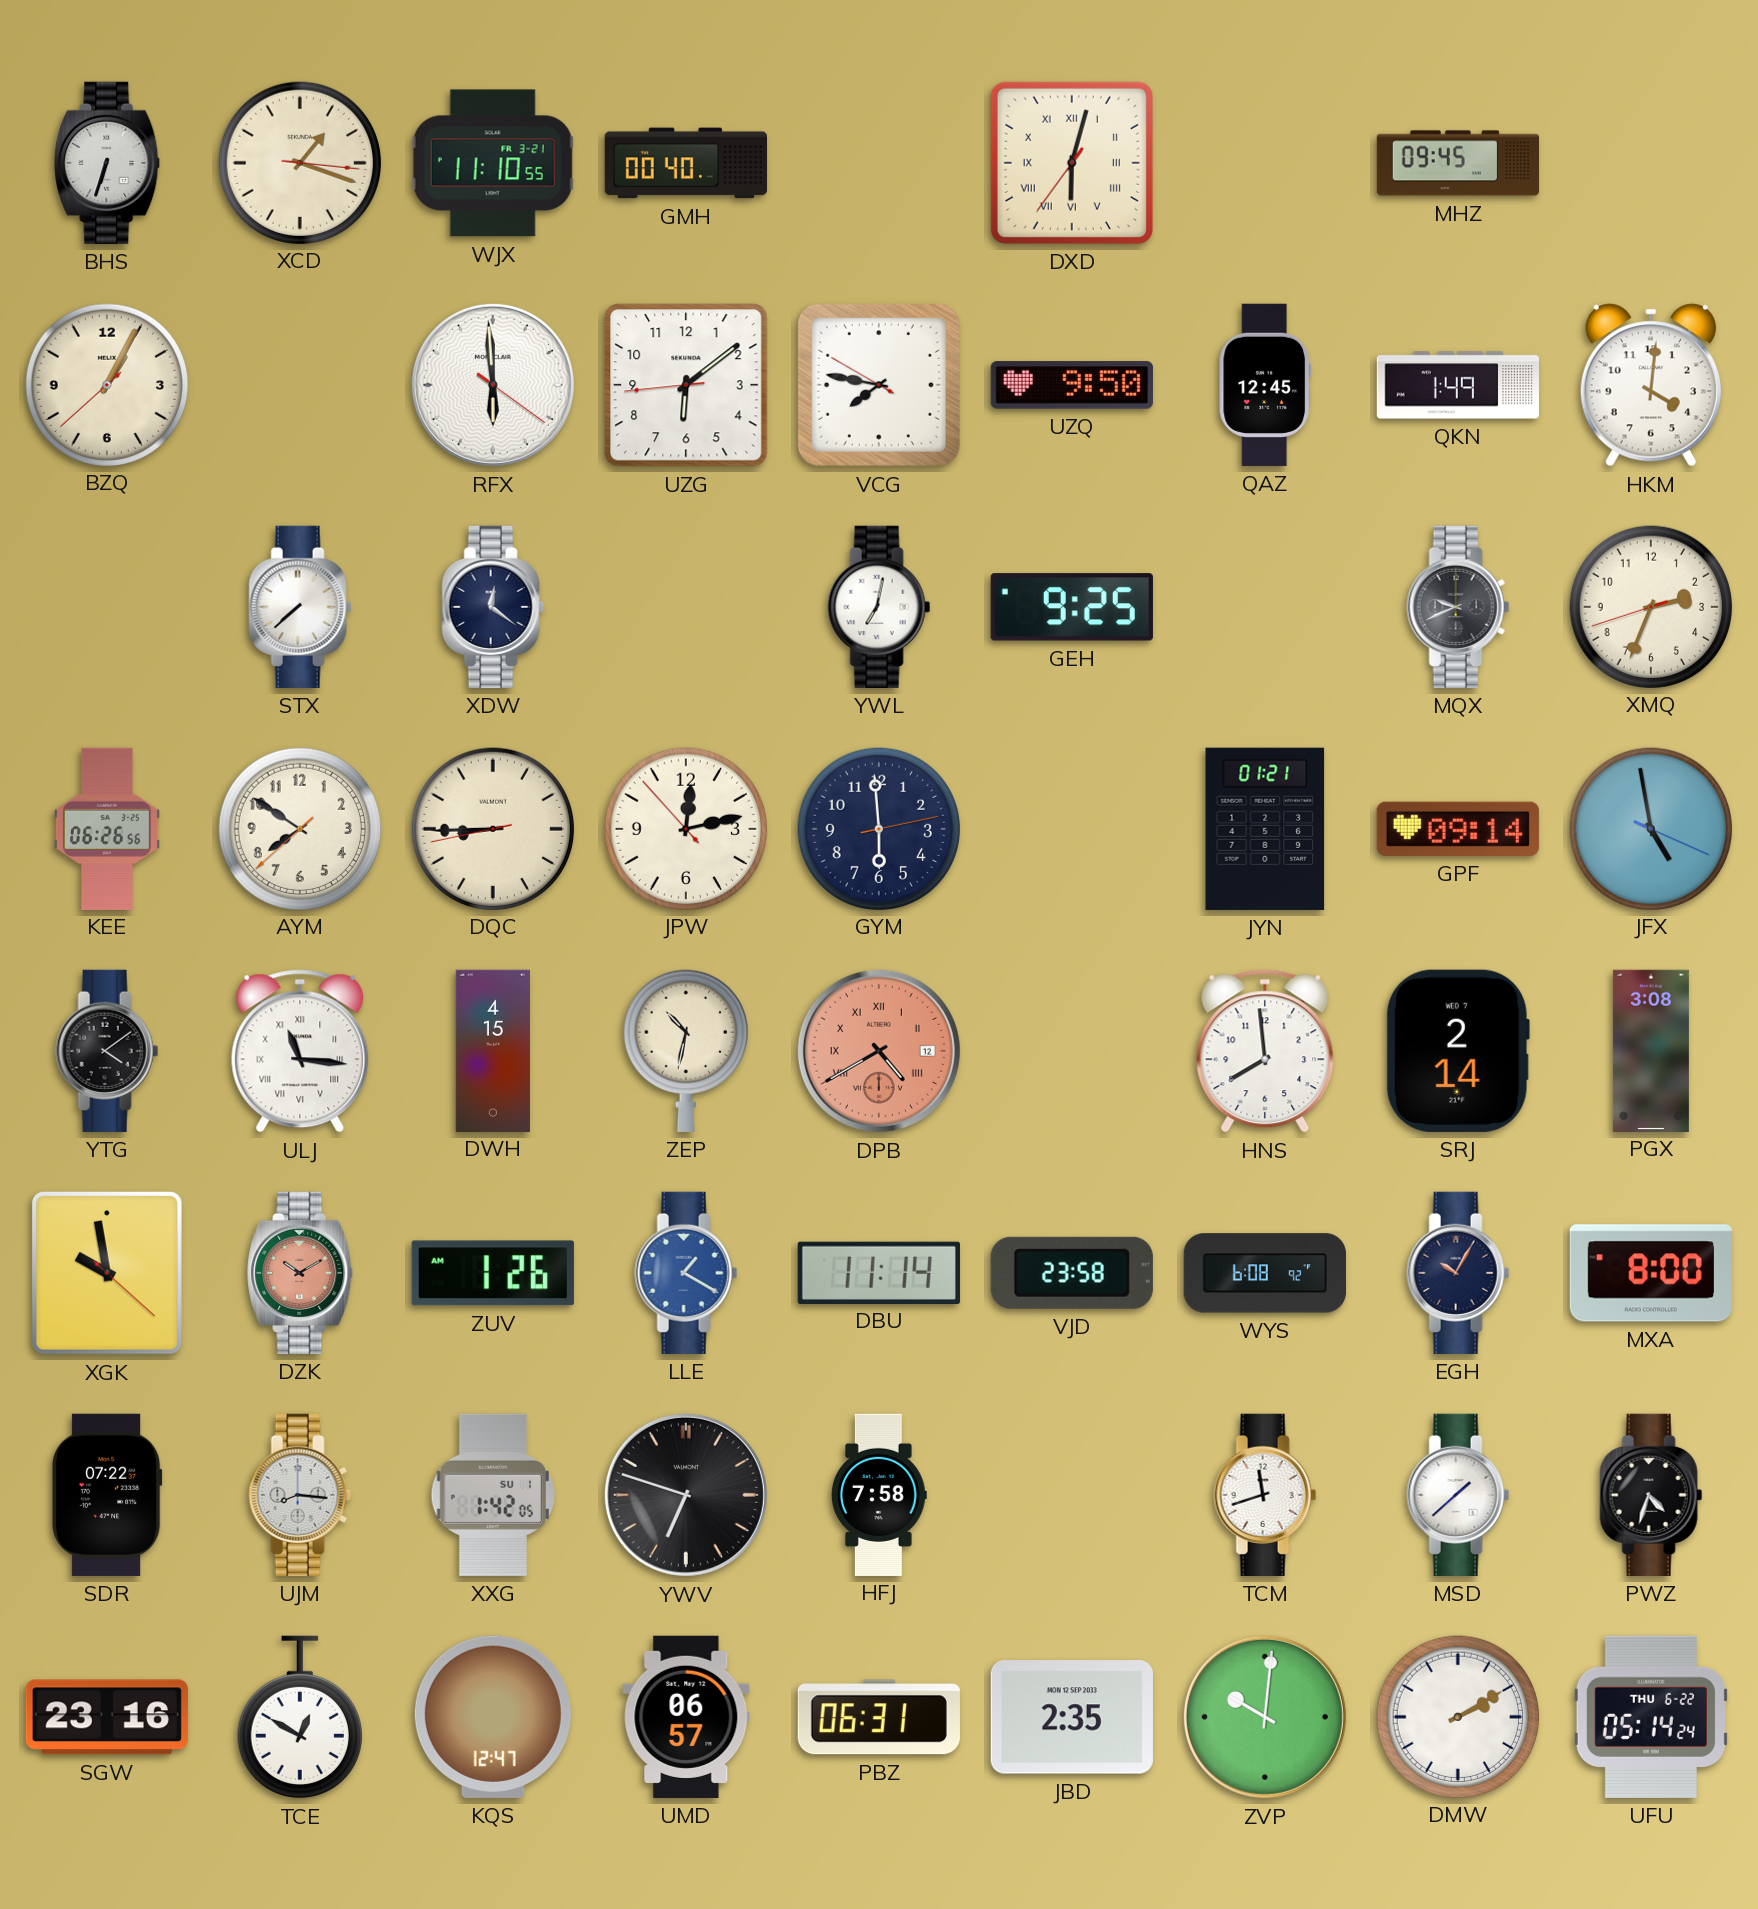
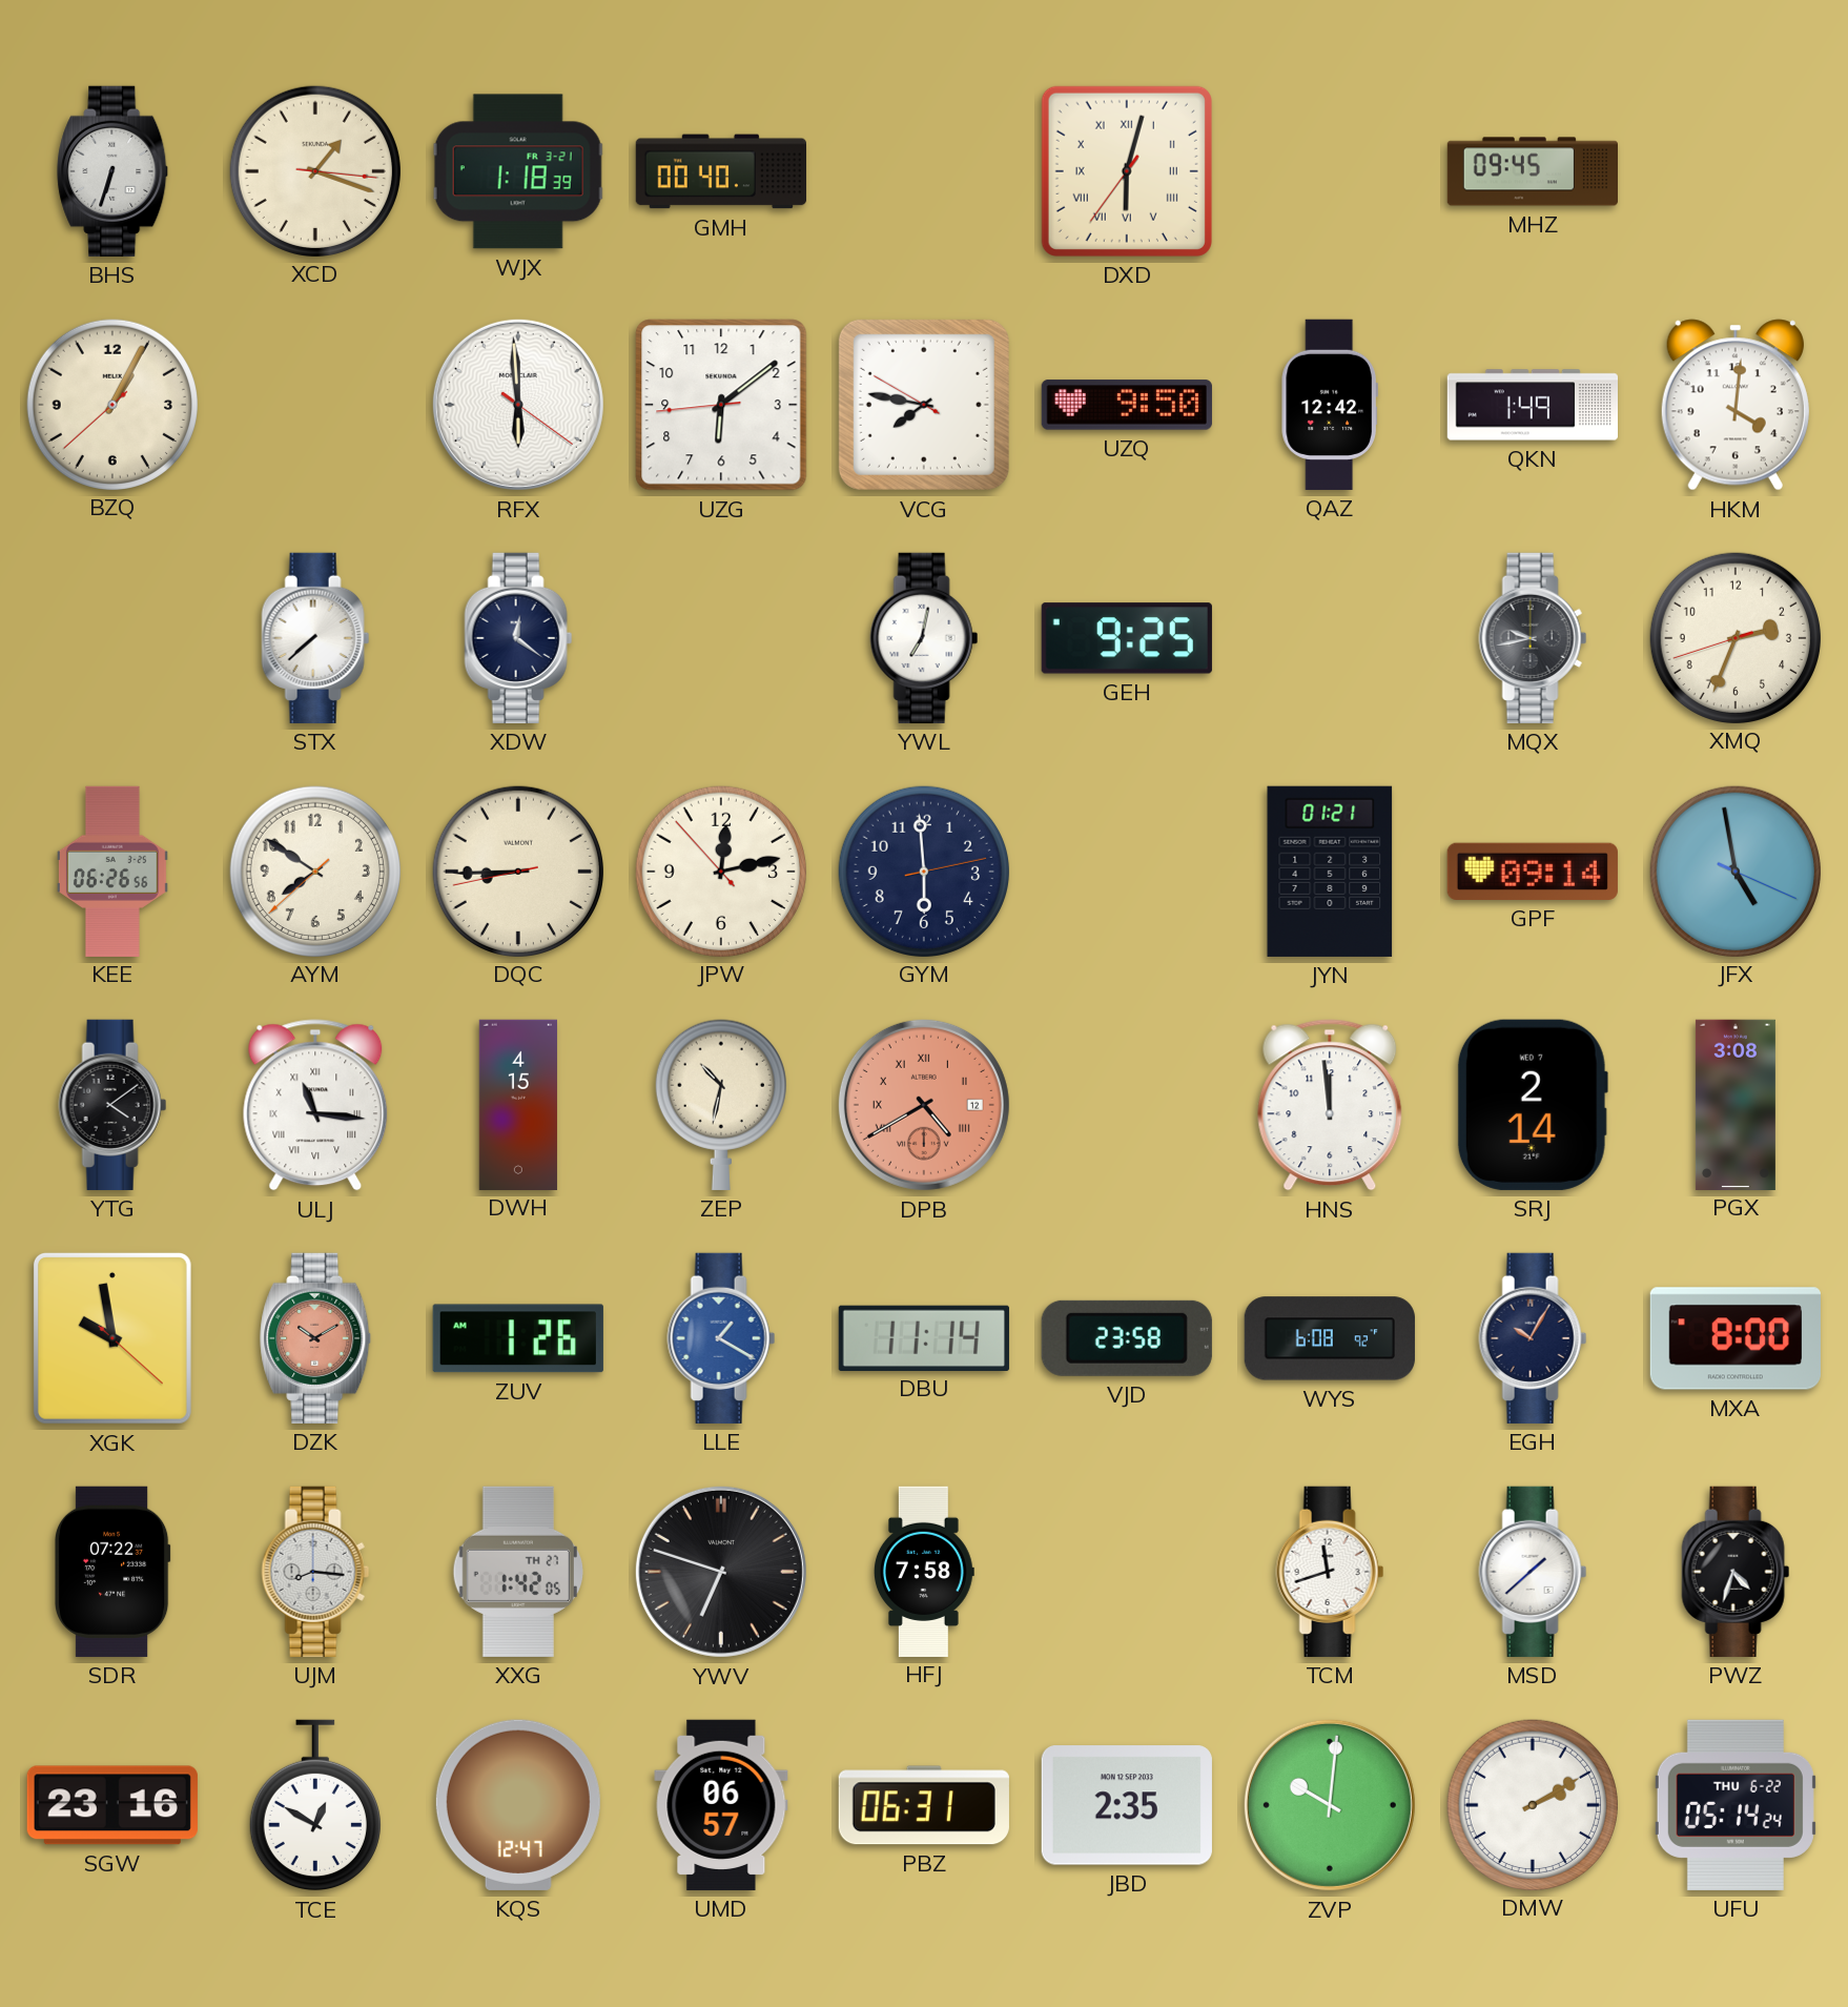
WJX: 11:10 -> 1:18 (518, 171)
QAZ: 12:45 -> 12:42 (1330, 405)
MQX: 9:41 -> 9:43 (1533, 638)
HNS: 7:59 -> 11:59 (1330, 1105)
XXG date: SU 1 -> TH 27 (518, 1572)
